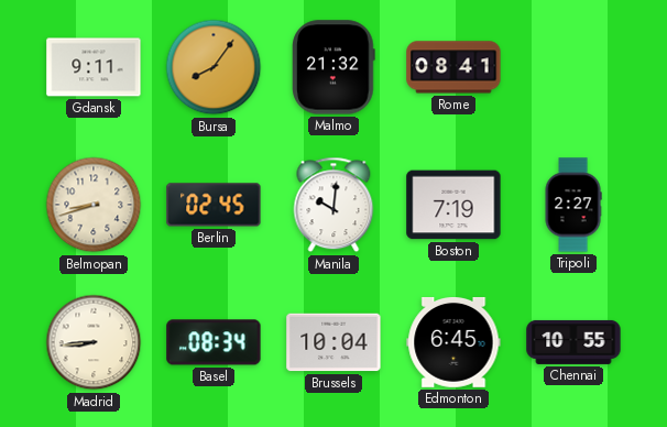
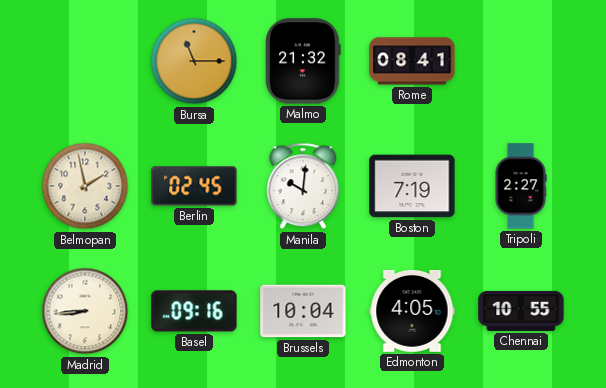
Gdansk: 9:11 -> none (94, 67)
Bursa: 8:06 -> 11:15 (194, 61)
Belmopan: 8:42 -> 1:58 (85, 186)
Basel: 08:34 -> 09:16 (194, 311)
Edmonton: 6:45 -> 4:05 (412, 311)
